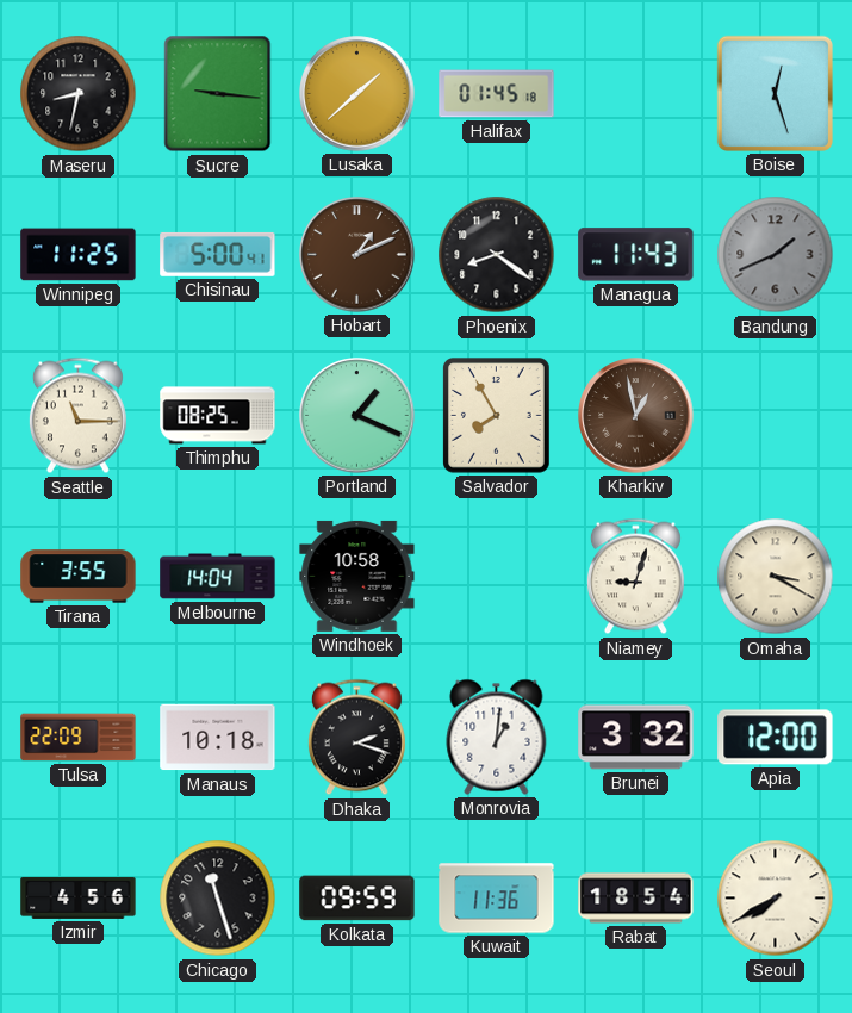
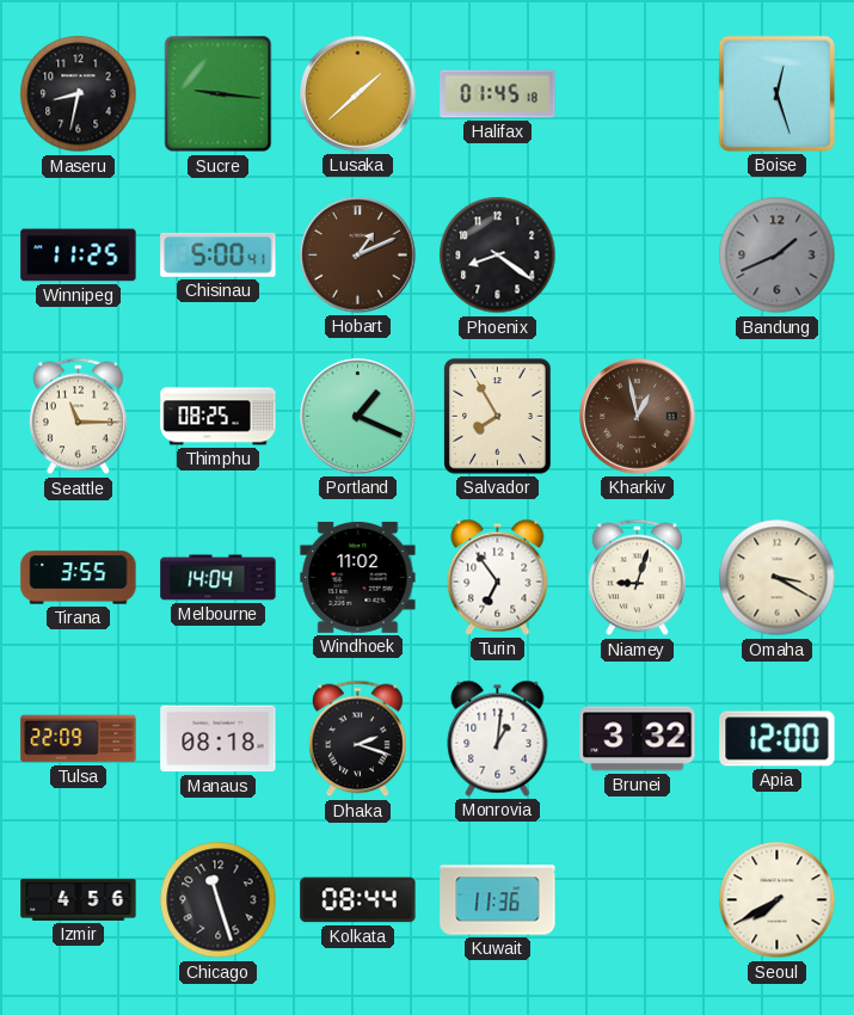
Managua: 11:43 -> none (636, 255)
Windhoek: 10:58 -> 11:02 (358, 577)
Turin: none -> 6:54 (498, 577)
Manaus: 10:18 -> 08:18 (219, 739)
Kolkata: 09:59 -> 08:44 (358, 900)
Rabat: 18:54 -> none (636, 899)
